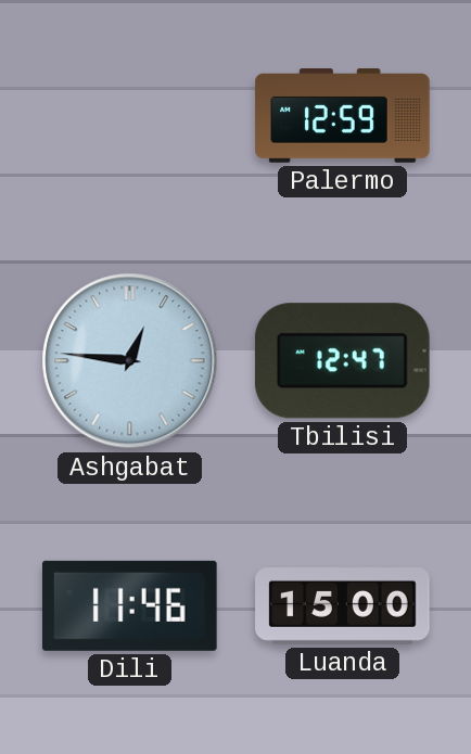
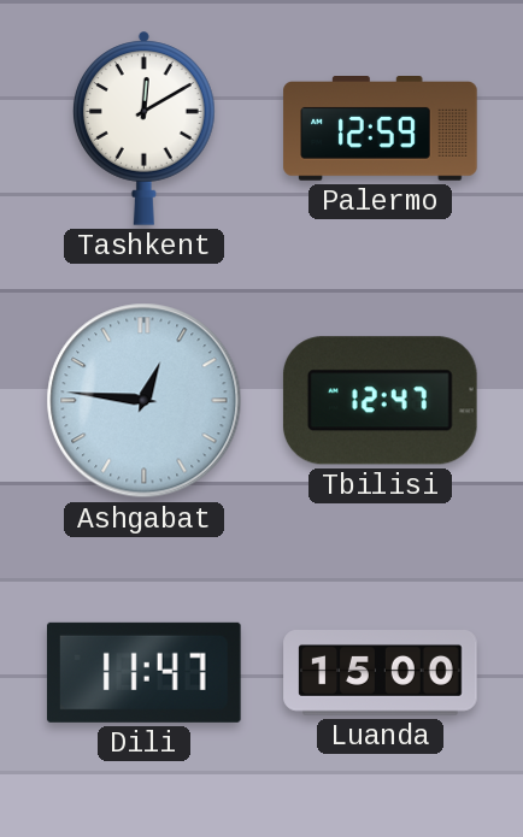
Tashkent: none -> 12:10 (145, 128)
Dili: 11:46 -> 11:47 (143, 672)
